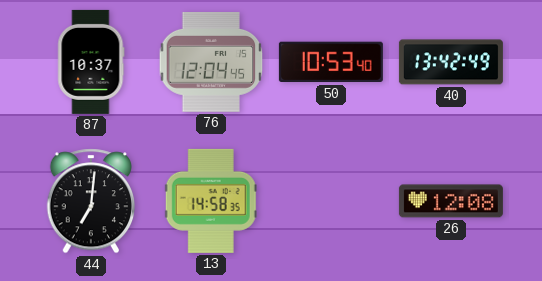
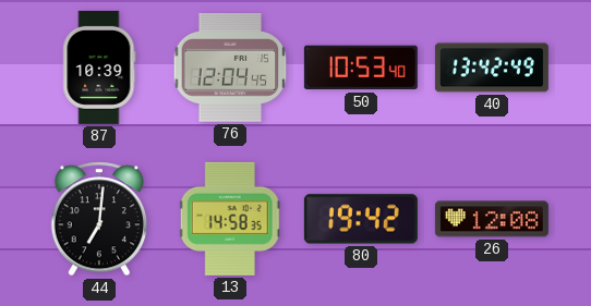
87: 10:37 -> 10:39 (99, 68)
80: none -> 19:42 (361, 219)
